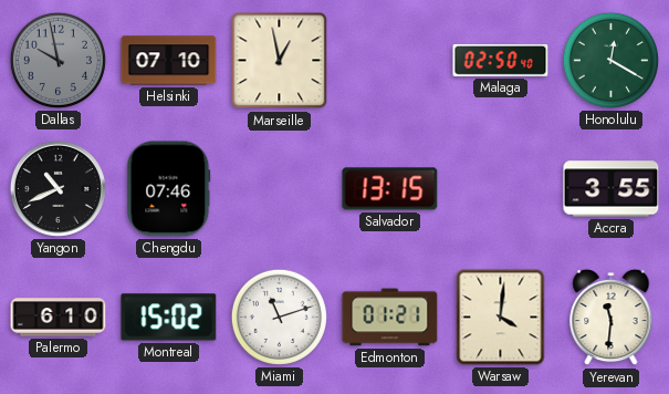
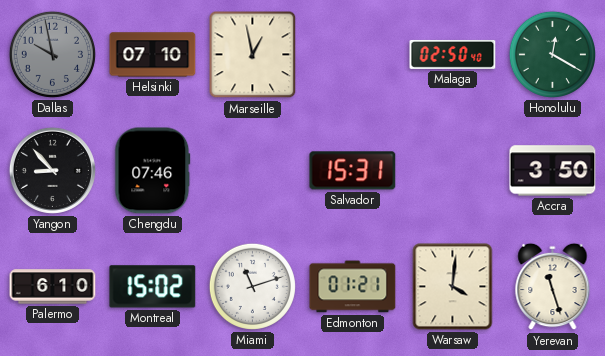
Yangon: 10:41 -> 8:53 (52, 170)
Salvador: 13:15 -> 15:31 (353, 171)
Accra: 3:55 -> 3:50 (553, 171)
Yerevan: 11:31 -> 11:27 (553, 287)
